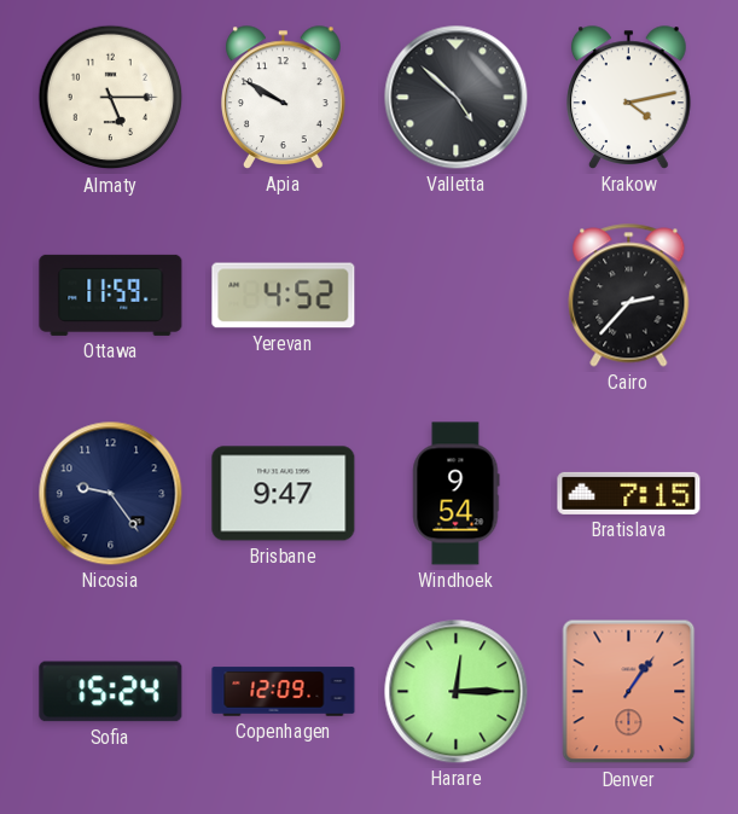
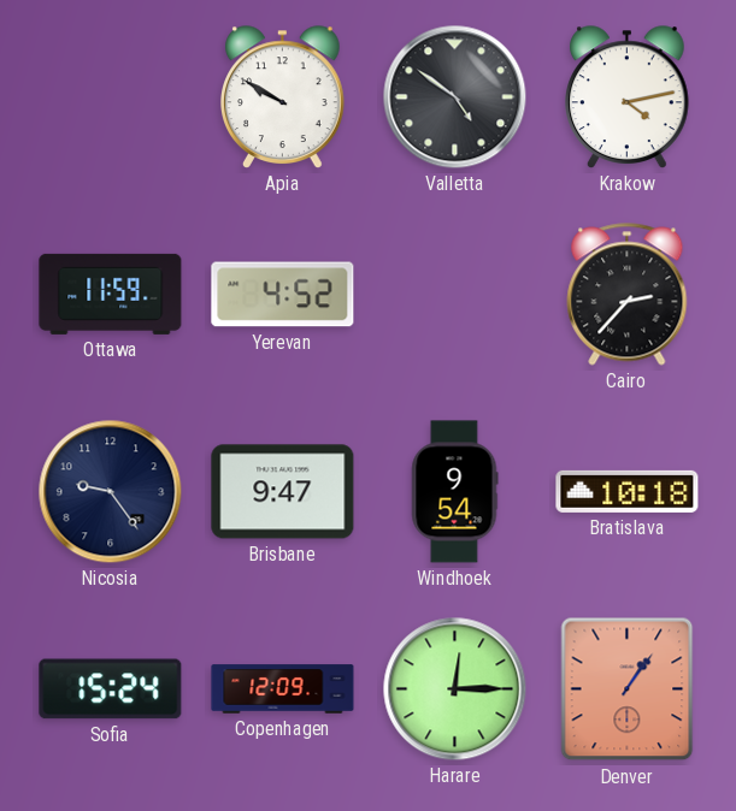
Almaty: 5:15 -> none (111, 98)
Valletta: 4:52 -> 4:51 (455, 97)
Bratislava: 7:15 -> 10:18 (628, 491)
